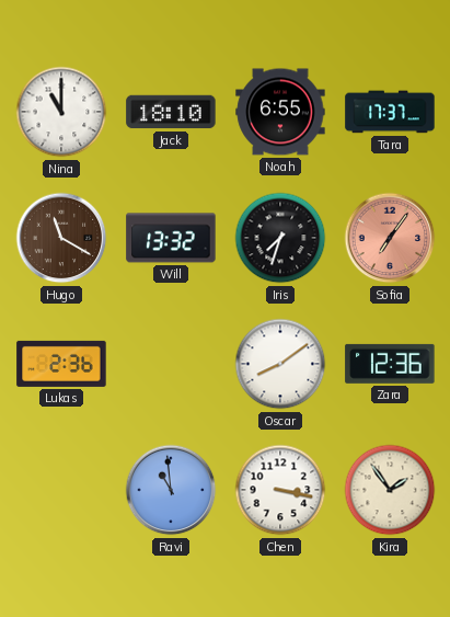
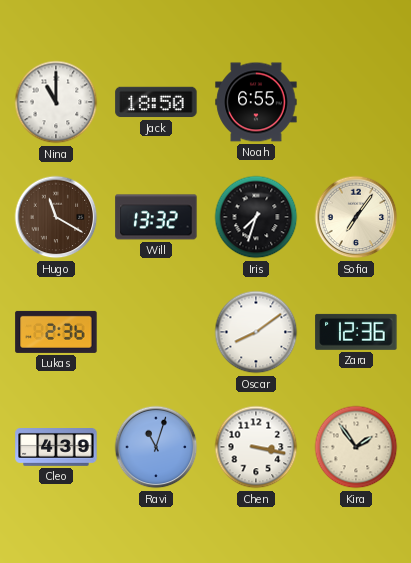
Jack: 18:10 -> 18:50 (156, 102)
Tara: 17:37 -> none (390, 112)
Sofia dial: salmon -> cream (356, 217)
Cleo: none -> 4:39 (56, 448)
Ravi: 10:59 -> 11:03 (156, 447)
